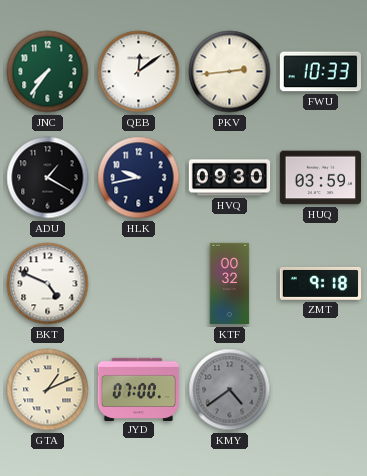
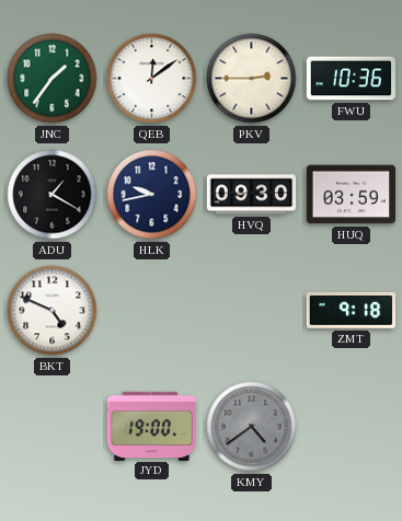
JNC: 7:36 -> 1:36 (53, 79)
PKV: 2:44 -> 2:45 (252, 79)
FWU: 10:33 -> 10:36 (351, 79)
KTF: 00:32 -> none (230, 284)
GTA: 1:11 -> none (48, 390)
JYD: 07:00 -> 19:00 (152, 426)
